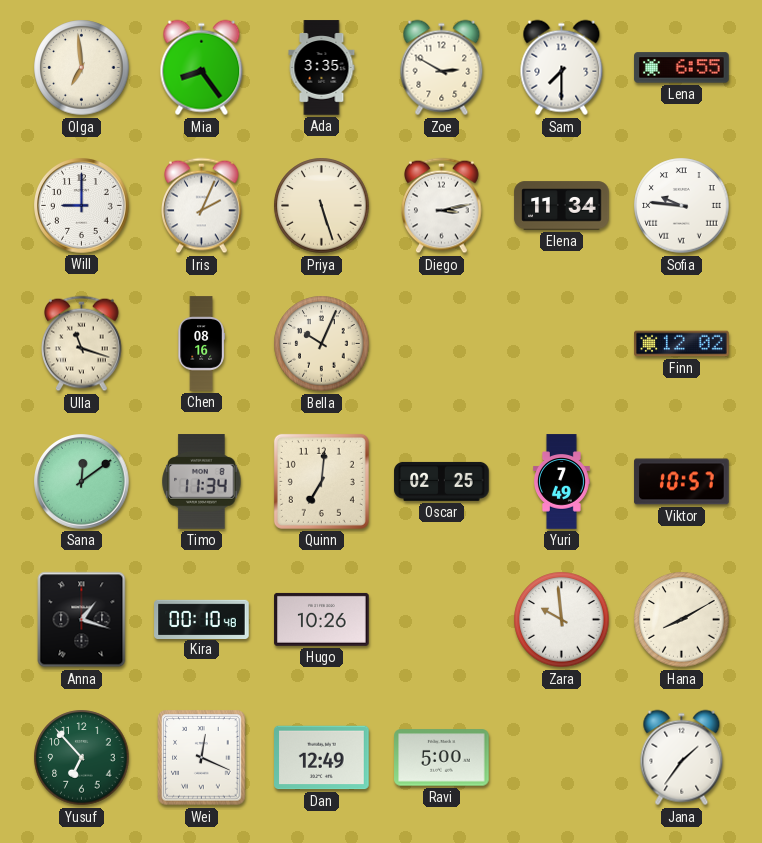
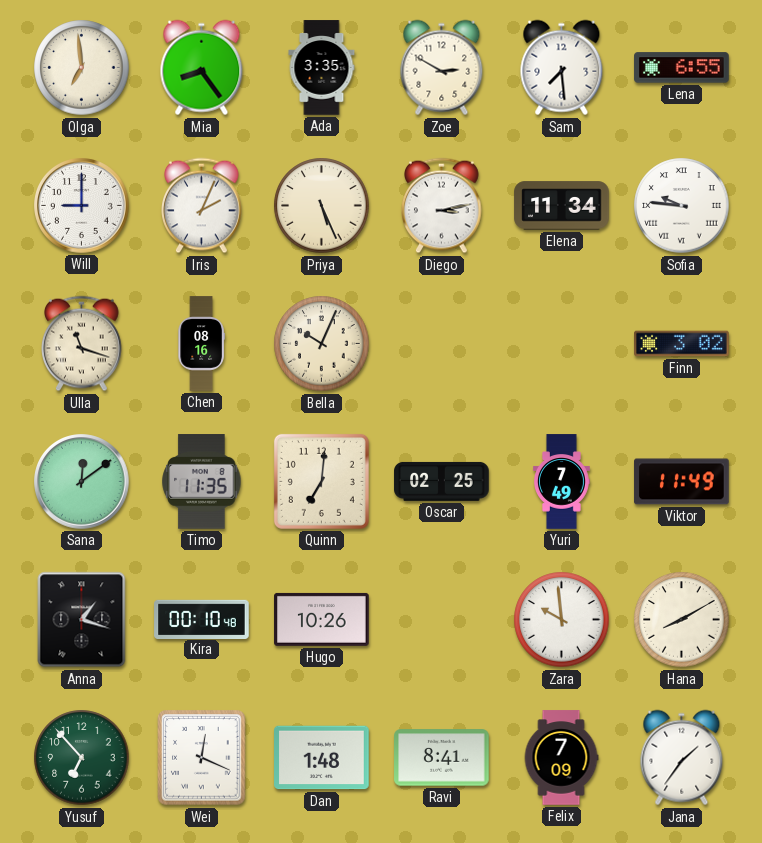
Sam: 7:30 -> 7:29 (562, 68)
Priya: 5:27 -> 5:26 (322, 206)
Finn: 12:02 -> 3:02 (682, 344)
Timo: 11:34 -> 11:35 (202, 482)
Viktor: 10:57 -> 11:49 (682, 482)
Dan: 12:49 -> 1:48 (322, 758)
Ravi: 5:00 -> 8:41 (442, 758)
Felix: none -> 7:09 (561, 758)
